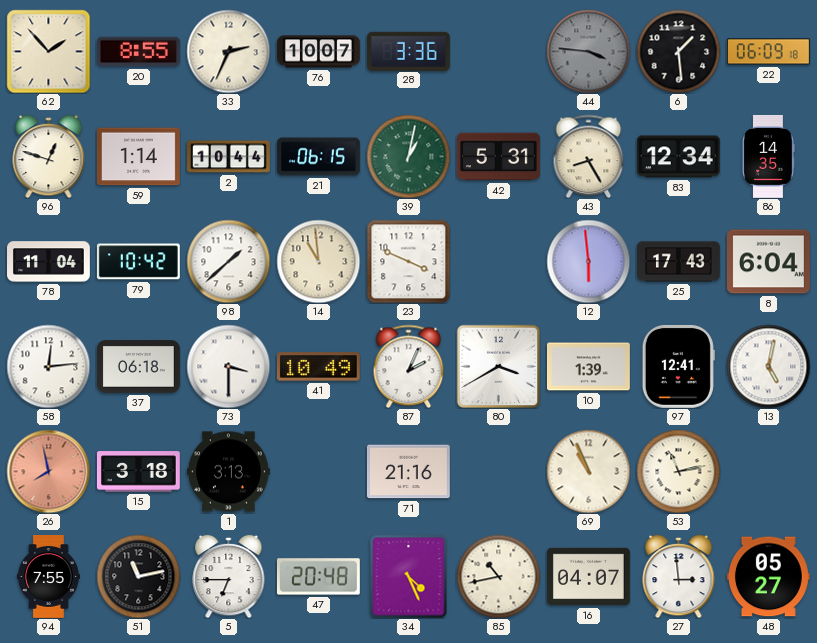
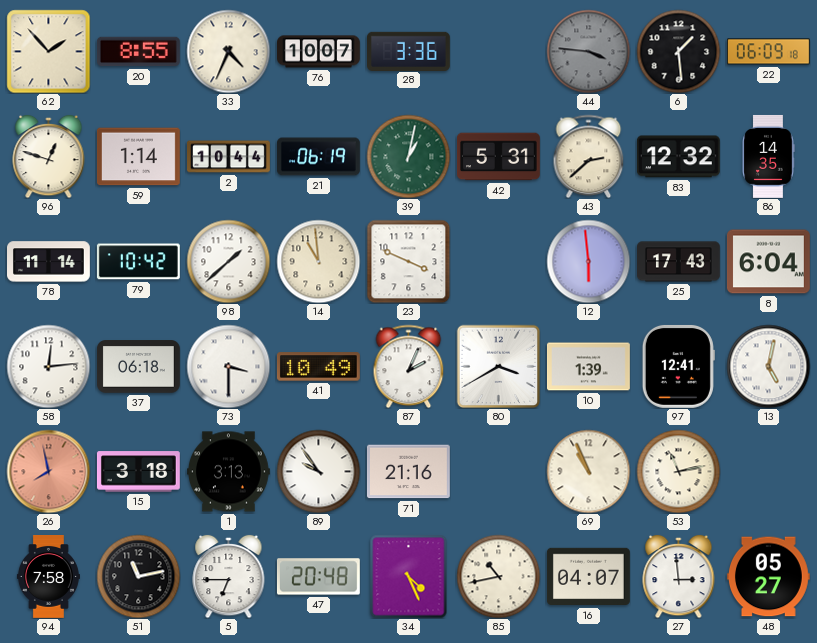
33: 2:34 -> 4:34 (228, 51)
21: 06:15 -> 06:19 (319, 157)
43: 8:25 -> 2:38 (589, 156)
83: 12:34 -> 12:32 (678, 157)
78: 11:04 -> 11:14 (49, 262)
89: none -> 9:54 (318, 471)
94: 7:55 -> 7:58 (48, 577)
